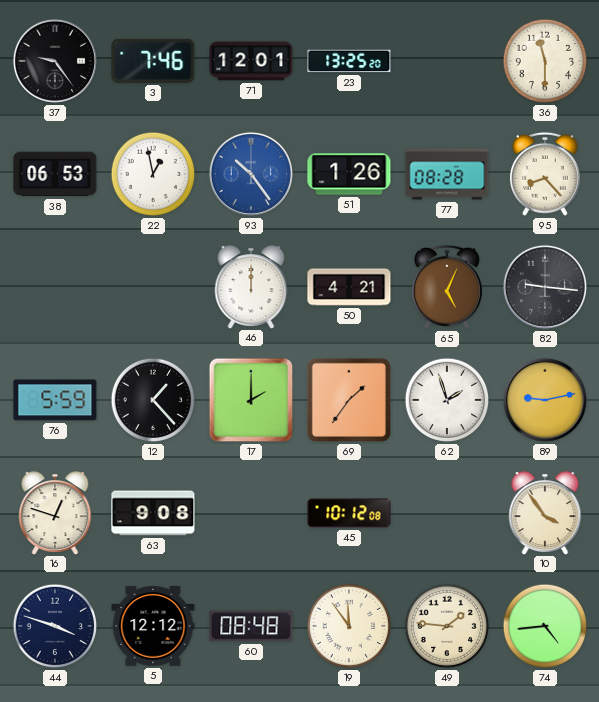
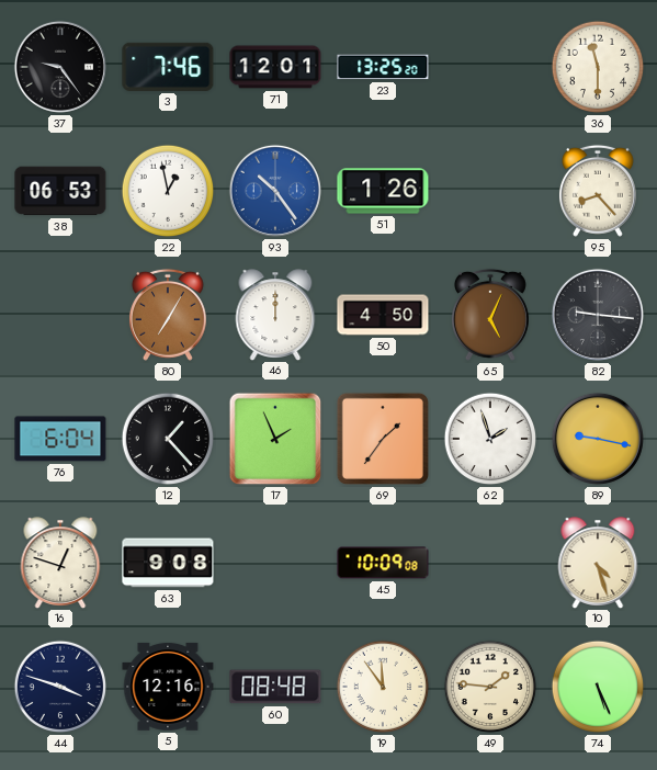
77: 08:28 -> none (447, 174)
80: none -> 7:05 (168, 315)
50: 4:21 -> 4:50 (383, 315)
76: 5:59 -> 6:04 (60, 439)
17: 2:00 -> 1:56 (275, 439)
89: 9:13 -> 9:17 (598, 439)
45: 10:12 -> 10:09 (383, 563)
10: 3:54 -> 4:27 (598, 563)
5: 12:12 -> 12:16 (168, 687)
74: 4:44 -> 5:26 (598, 687)
